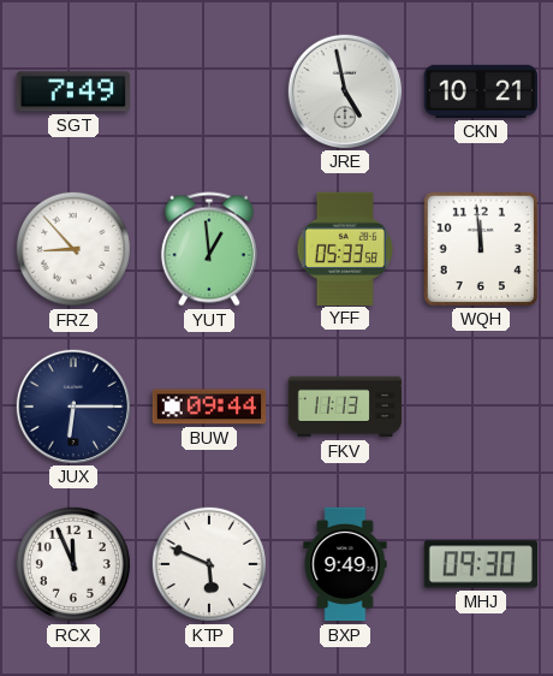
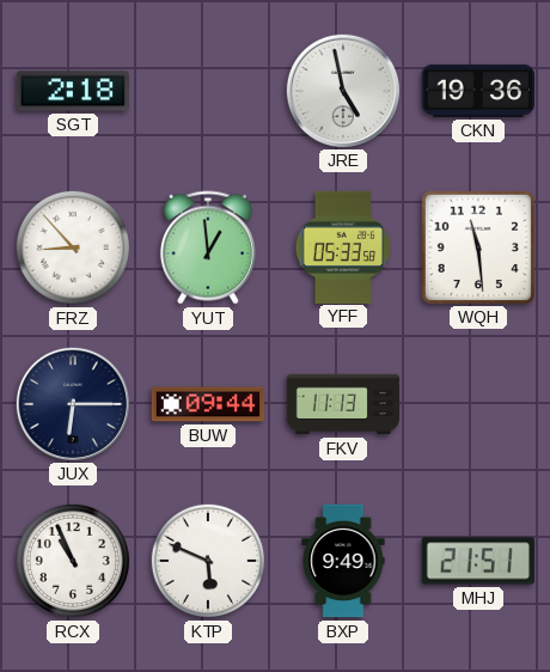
SGT: 7:49 -> 2:18 (72, 91)
CKN: 10:21 -> 19:36 (477, 91)
WQH: 11:59 -> 11:29 (477, 246)
RCX: 11:56 -> 10:56 (73, 561)
MHJ: 09:30 -> 21:51 (477, 561)
